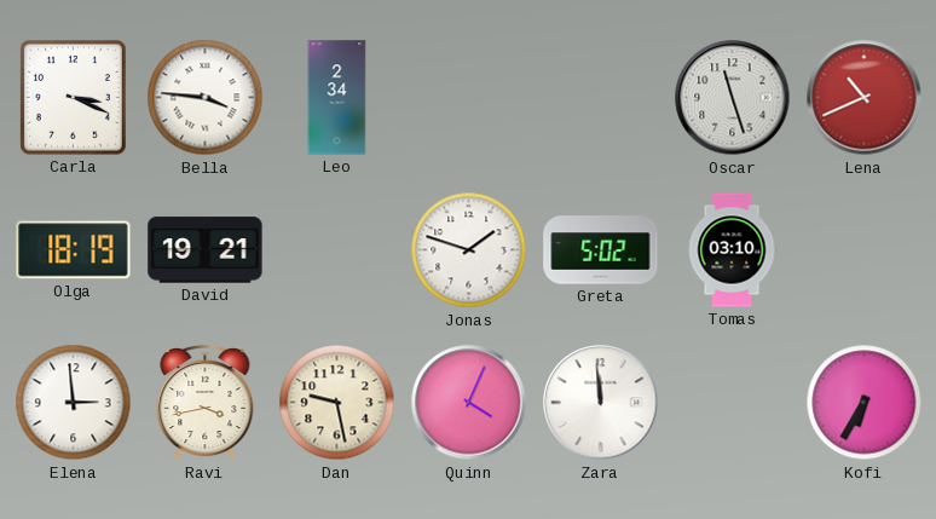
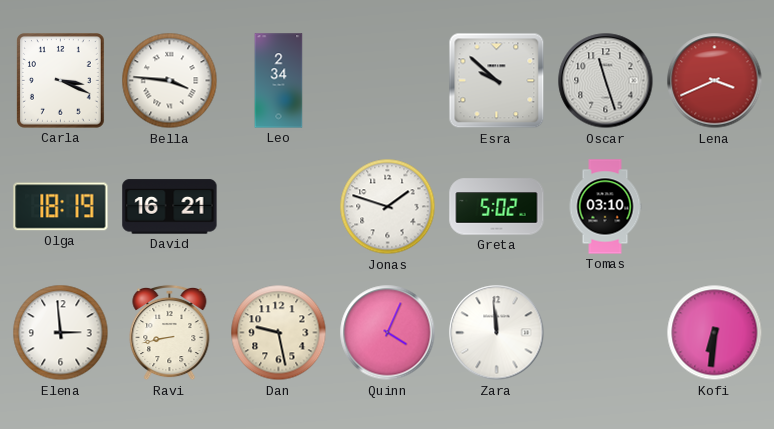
Esra: none -> 9:52 (497, 81)
Lena: 10:41 -> 3:41 (715, 81)
David: 19:21 -> 16:21 (170, 207)
Ravi: 3:43 -> 8:43 (170, 333)
Kofi: 6:35 -> 6:31 (715, 333)
